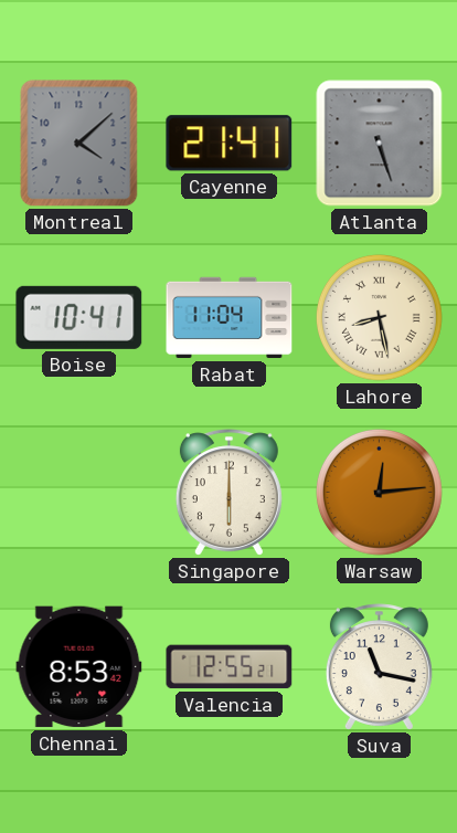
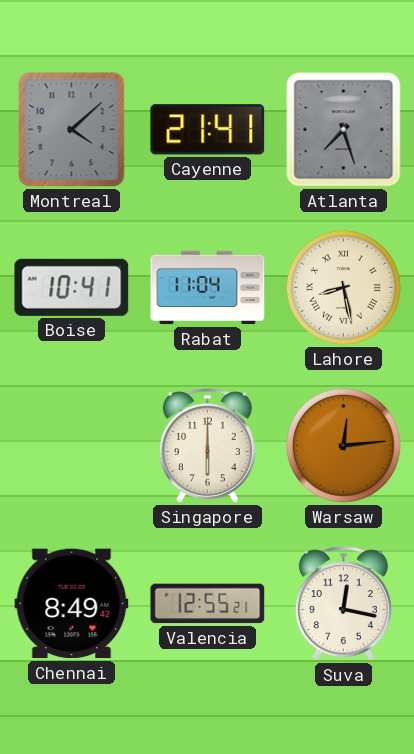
Atlanta: 5:27 -> 7:27 (344, 130)
Chennai: 8:53 -> 8:49 (72, 604)
Suva: 11:17 -> 12:17 (343, 604)
